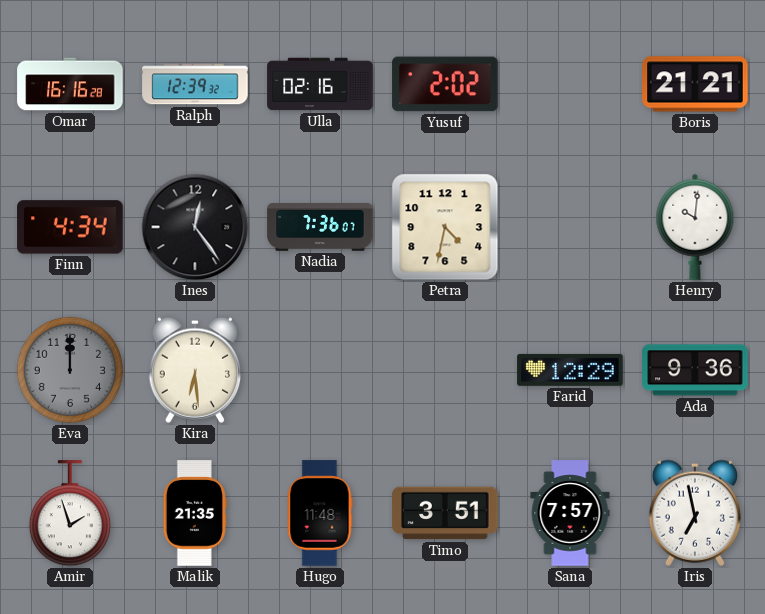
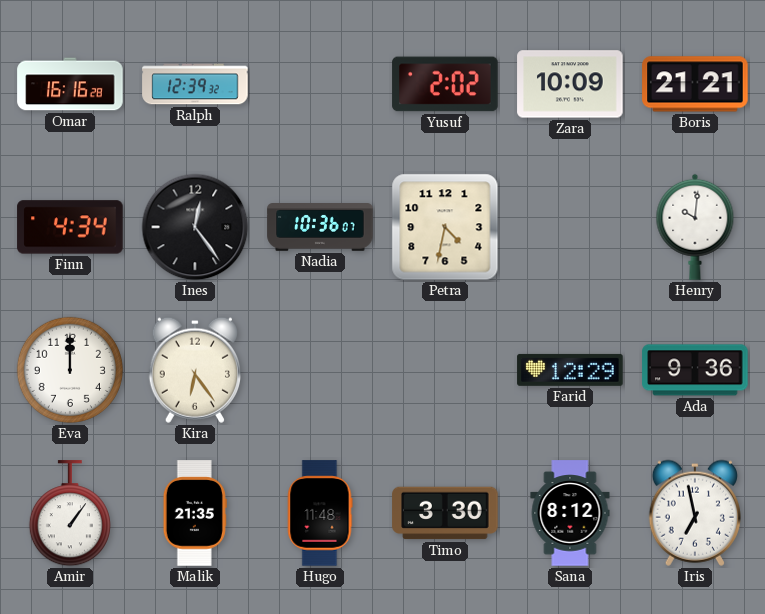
Ulla: 02:16 -> none (320, 84)
Zara: none -> 10:09 (570, 84)
Nadia: 7:36 -> 10:36 (320, 227)
Eva dial: grey -> white (70, 370)
Kira: 6:29 -> 6:24 (195, 370)
Amir: 1:57 -> 1:06 (70, 514)
Timo: 3:51 -> 3:30 (445, 513)
Sana: 7:57 -> 8:12 (570, 513)
